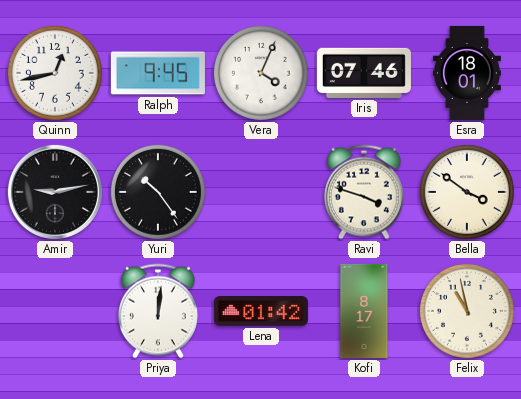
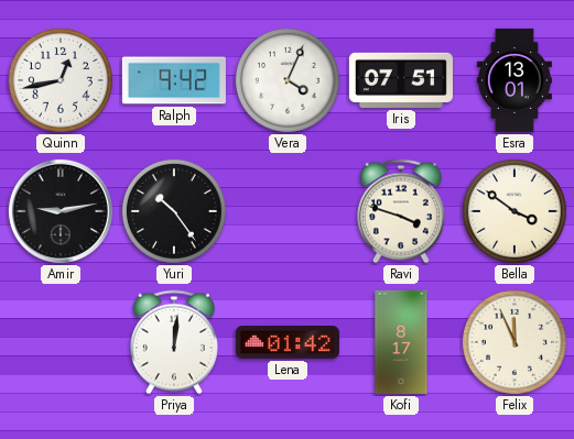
Ralph: 9:45 -> 9:42 (174, 80)
Iris: 07:46 -> 07:51 (401, 80)
Esra: 18:01 -> 13:01 (515, 80)
Felix: 10:58 -> 11:56 (515, 342)
